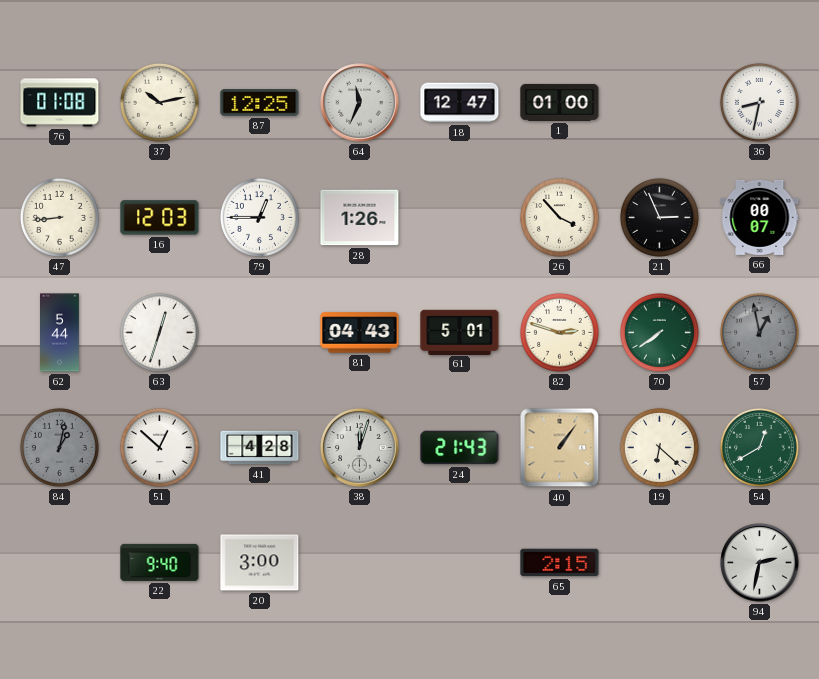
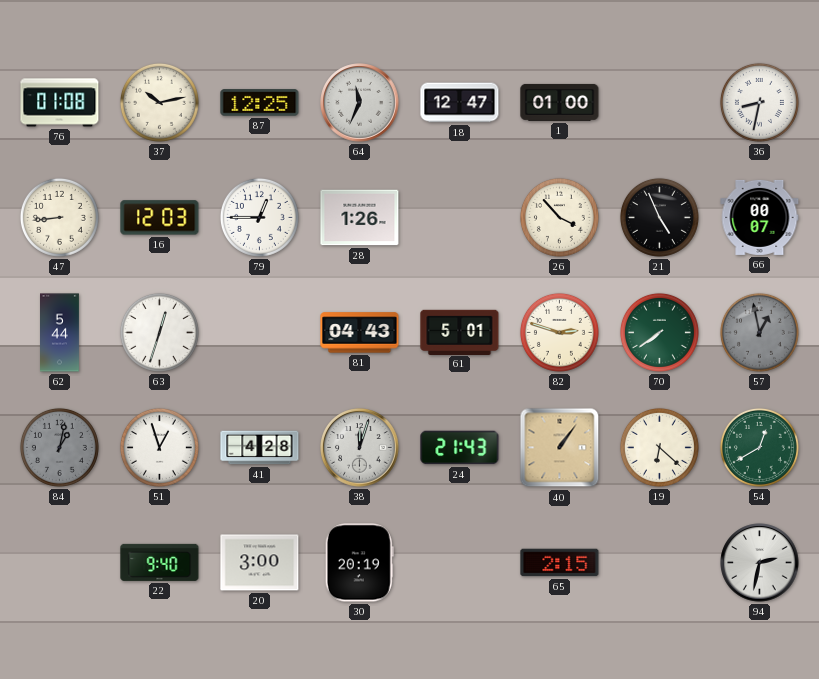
21: 2:56 -> 4:56 (659, 217)
51: 12:52 -> 12:57 (159, 447)
30: none -> 20:19 (359, 563)
